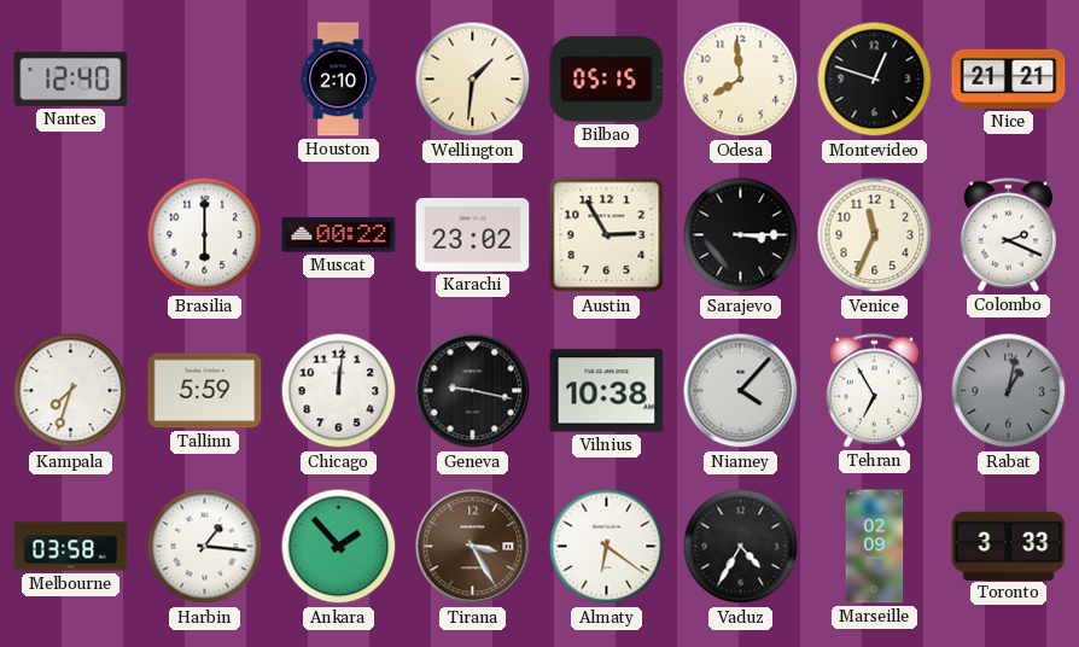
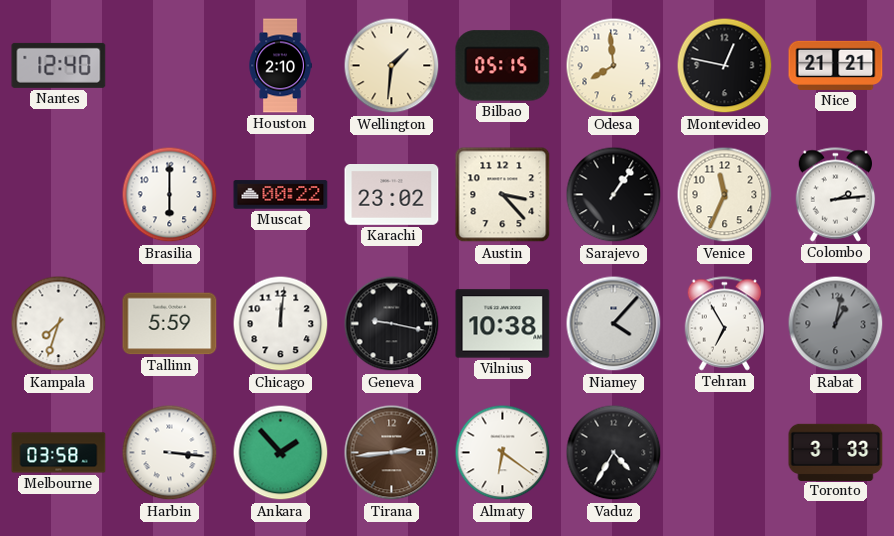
Montevideo: 12:48 -> 12:47 (725, 66)
Austin: 2:55 -> 3:23 (503, 195)
Sarajevo: 3:15 -> 1:06 (614, 195)
Colombo: 2:19 -> 2:14 (836, 195)
Harbin: 1:16 -> 3:16 (170, 453)
Tirana: 3:25 -> 2:44 (392, 453)
Marseille: 02:09 -> none (875, 547)
